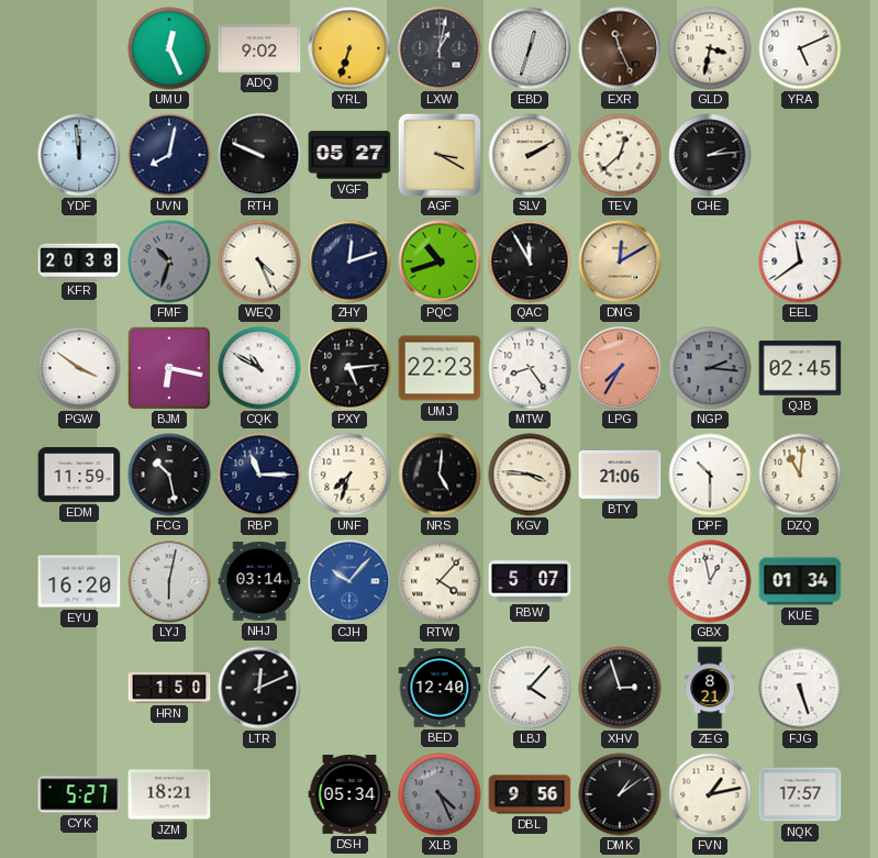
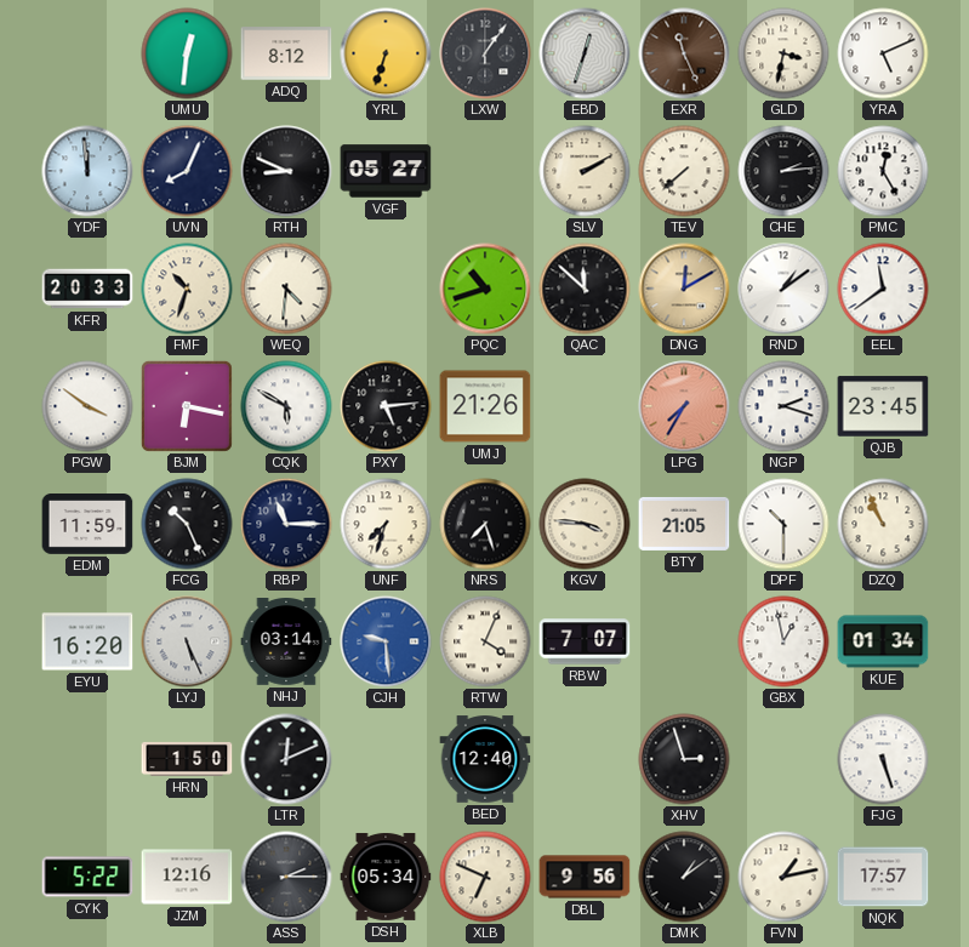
UMU: 12:26 -> 12:31 (187, 53)
ADQ: 9:02 -> 8:12 (286, 53)
LXW: 1:02 -> 1:06 (485, 53)
UVN: 8:02 -> 8:04 (187, 171)
RTH: 9:49 -> 8:49 (286, 171)
AGF: 3:20 -> none (440, 155)
TEV: 12:38 -> 7:38 (684, 171)
PMC: none -> 12:25 (883, 171)
KFR: 20:38 -> 20:33 (87, 289)
FMF dial: grey -> cream (187, 289)
WEQ: 4:26 -> 4:31 (286, 289)
ZHY: 12:12 -> none (349, 261)
QAC: 11:55 -> 11:52 (585, 289)
RND: none -> 1:09 (783, 289)
CQK: 10:50 -> 5:50 (286, 406)
UMJ: 22:23 -> 21:26 (485, 406)
MTW: 8:24 -> none (530, 368)
NGP: 2:16 -> 2:18 (783, 406)
NGP dial: grey -> white (783, 406)
QJB: 02:45 -> 23:45 (883, 406)
FCG: 10:28 -> 10:26 (187, 524)
NRS: 5:01 -> 7:27 (485, 524)
BTY: 21:06 -> 21:05 (684, 524)
DZQ: 11:01 -> 10:56 (883, 524)
LYJ: 6:02 -> 5:26 (187, 641)
CJH: 10:07 -> 9:29 (386, 641)
RTW: 4:07 -> 4:04 (485, 641)
RBW: 5:07 -> 7:07 (585, 641)
LBJ: 4:07 -> none (530, 688)
ZEG: 8:21 -> none (710, 688)
CYK: 5:27 -> 5:22 (87, 877)
JZM: 18:21 -> 12:16 (187, 877)
ASS: none -> 2:15 (286, 877)
XLB: 4:26 -> 6:49 (485, 877)
XLB dial: grey -> cream (485, 877)
